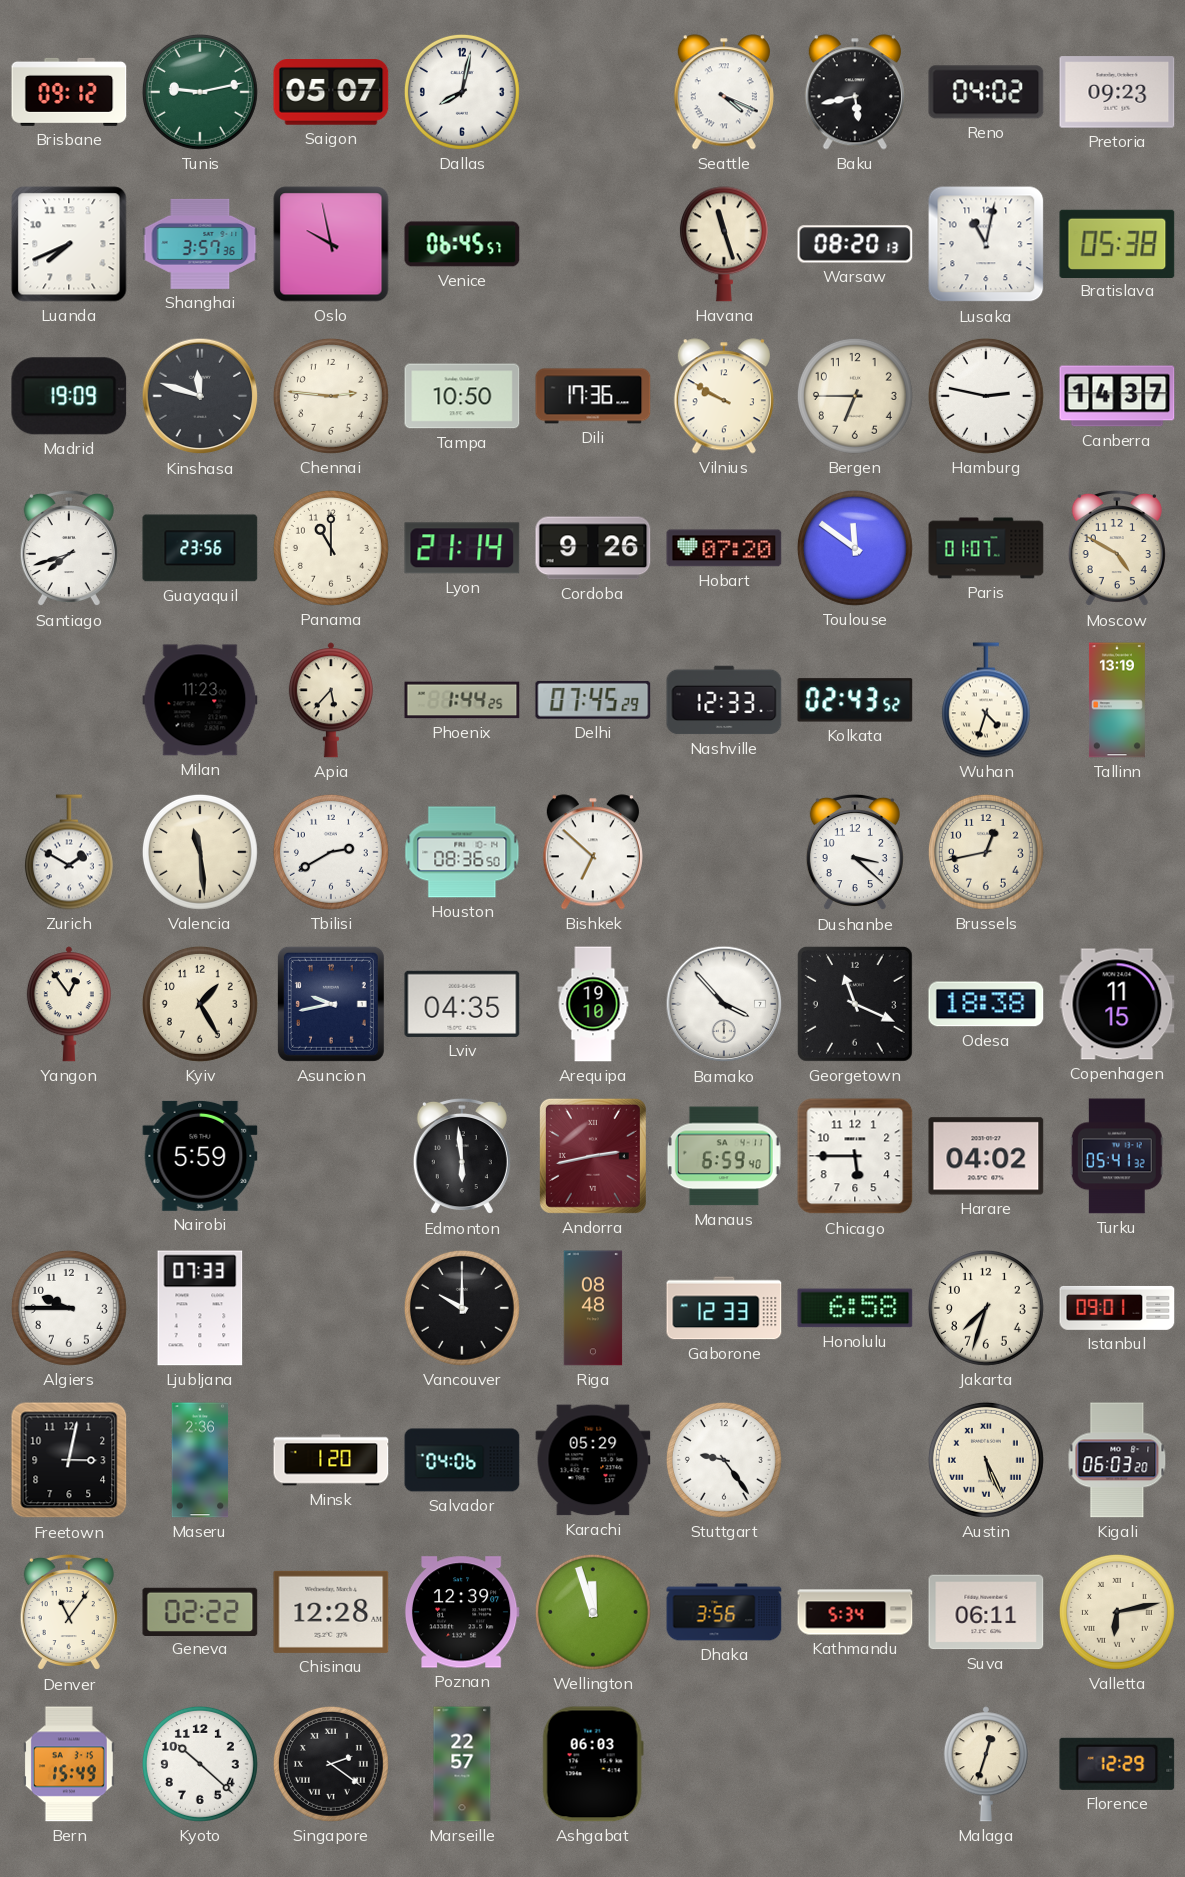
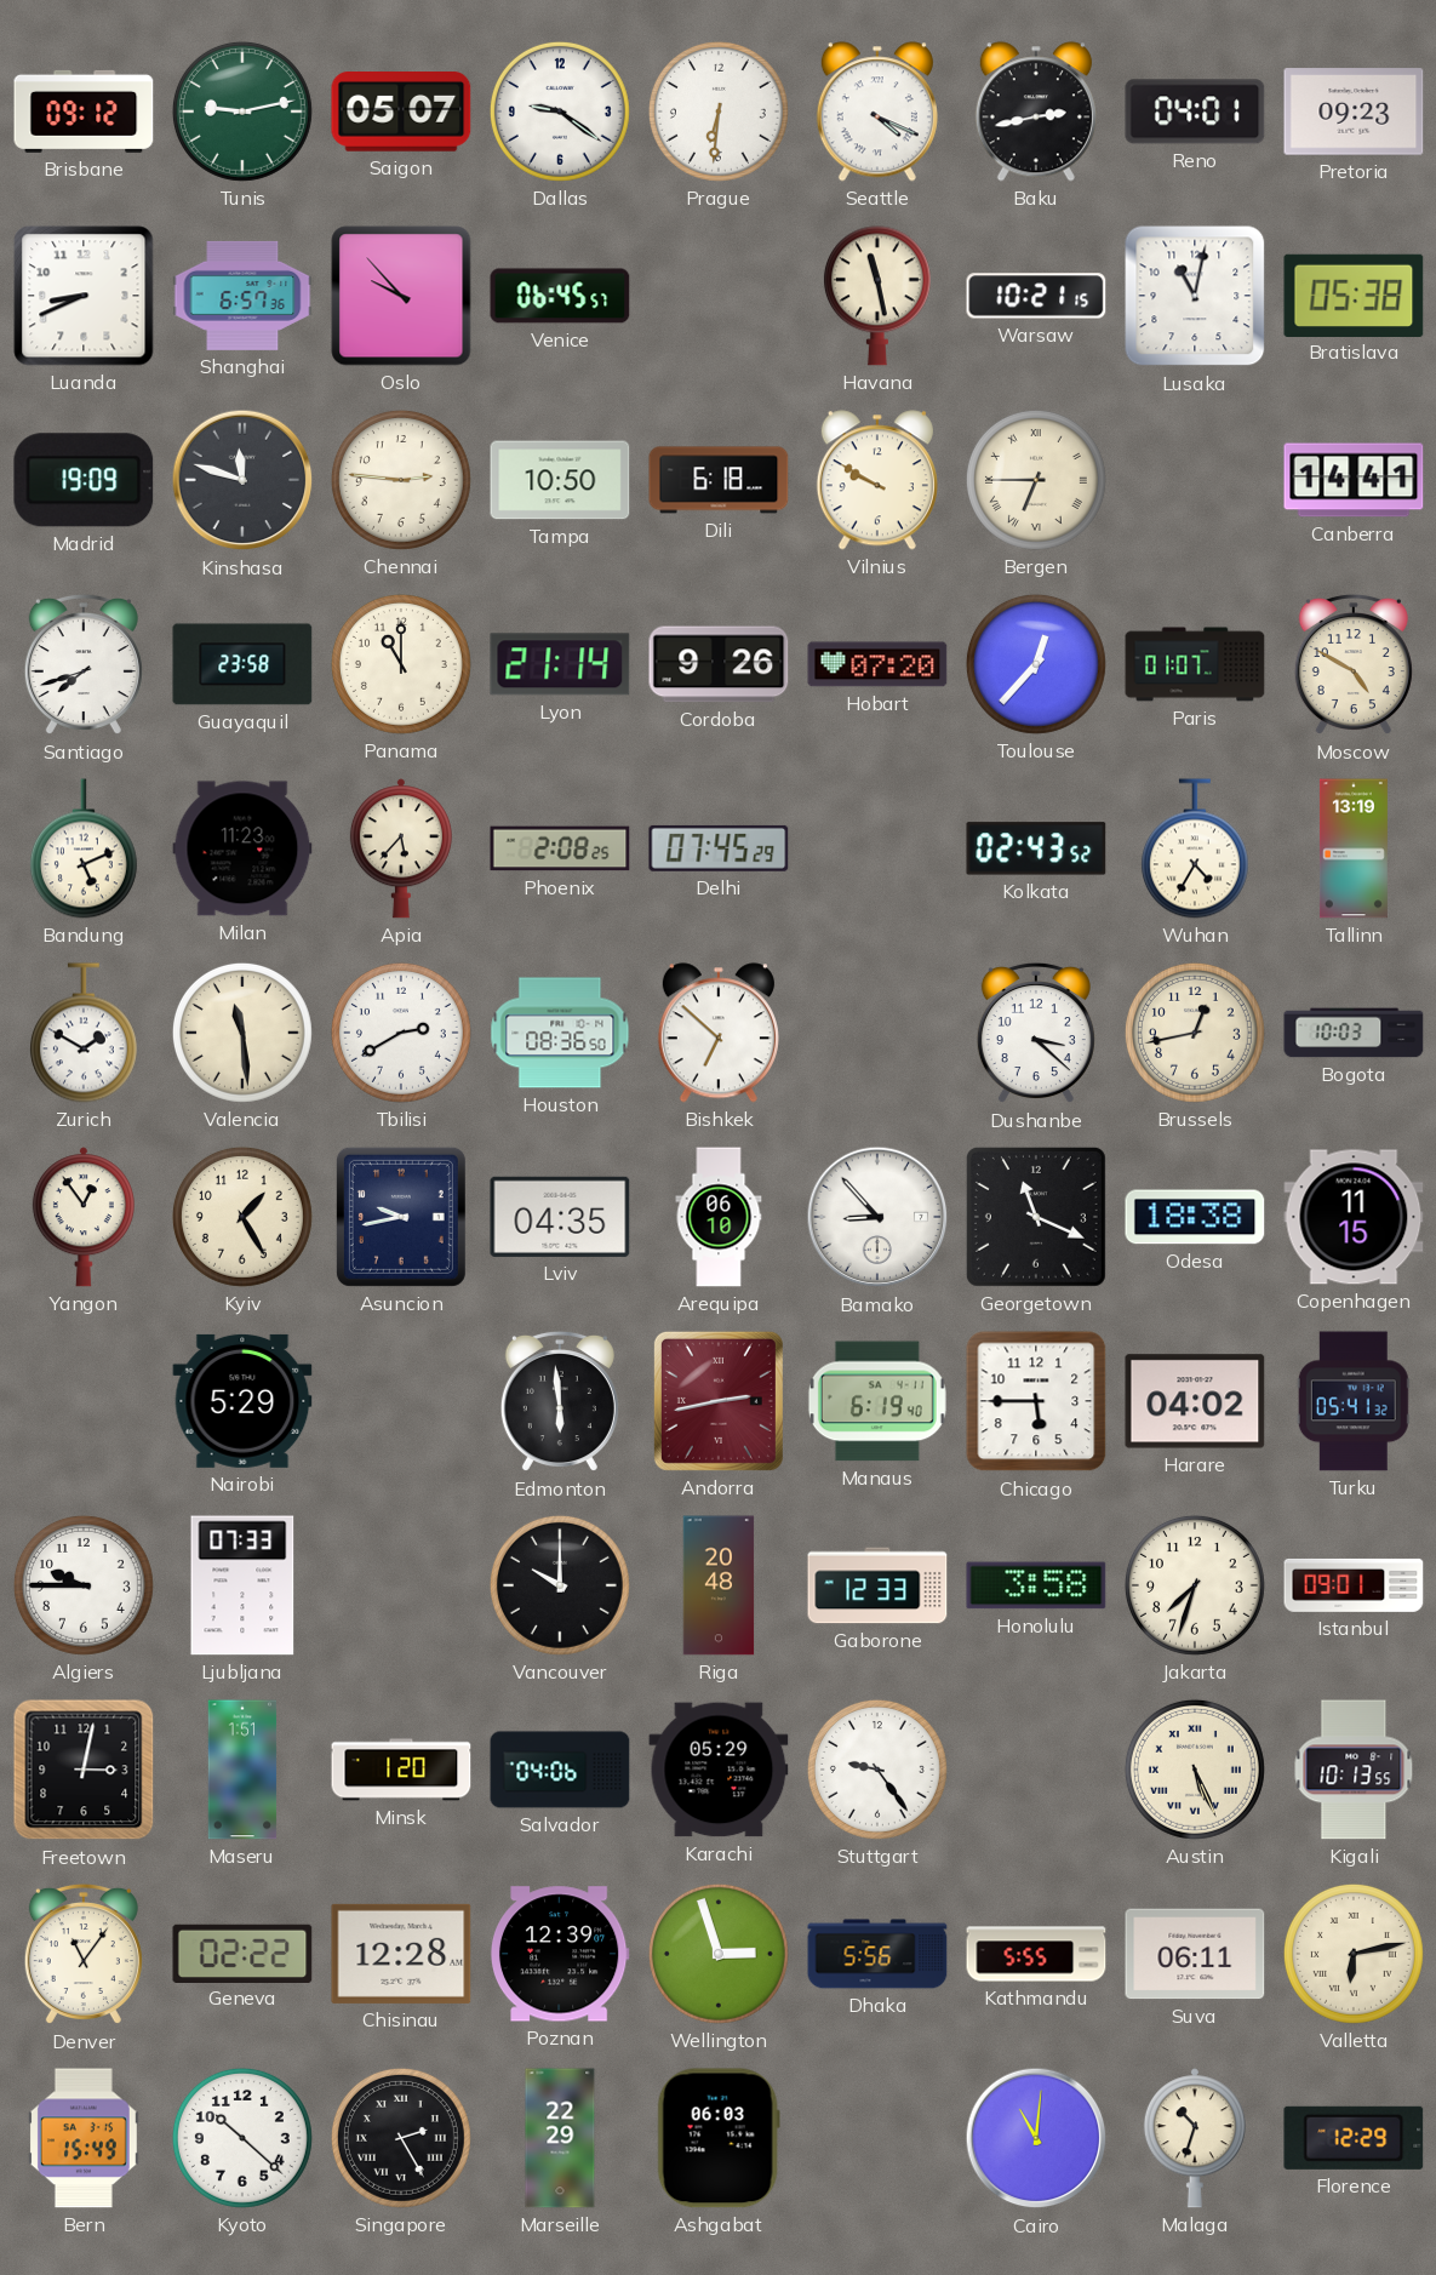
Dallas: 8:02 -> 9:21 (560, 112)
Prague: none -> 6:31 (719, 112)
Baku: 5:43 -> 2:43 (1036, 112)
Reno: 04:02 -> 04:01 (1195, 112)
Luanda: 7:41 -> 8:41 (84, 296)
Shanghai: 3:57 -> 6:57 (242, 296)
Oslo: 9:58 -> 9:53 (401, 296)
Havana: 11:27 -> 11:28 (877, 296)
Warsaw: 08:20 -> 10:21 (1036, 296)
Dili: 17:36 -> 6:18 (719, 480)
Bergen numerals: Arabic -> Roman (1036, 480)
Hamburg: 2:47 -> none (986, 396)
Canberra: 14:37 -> 14:41 (1354, 480)
Guayaquil: 23:56 -> 23:58 (242, 664)
Toulouse: 11:51 -> 12:37 (1036, 664)
Bandung: none -> 5:11 (84, 848)
Phoenix: 1:44 -> 2:08 (560, 848)
Nashville: 12:33 -> none (724, 700)
Wuhan: 4:33 -> 4:35 (1195, 848)
Bogota: none -> 10:03 (1354, 1033)
Arequipa: 19:10 -> 06:10 (719, 1217)
Bamako: 3:53 -> 8:53 (877, 1217)
Nairobi: 5:59 -> 5:29 (242, 1401)
Manaus: 6:59 -> 6:19 (877, 1401)
Riga: 08:48 -> 20:48 (719, 1585)
Honolulu: 6:58 -> 3:58 (1036, 1585)
Maseru: 2:36 -> 1:51 (242, 1770)
Kigali: 06:03 -> 10:13 (1354, 1770)
Wellington: 11:57 -> 2:57 (719, 1954)
Dhaka: 3:56 -> 5:56 (877, 1954)
Kathmandu: 5:34 -> 5:55 (1036, 1954)
Singapore: 2:21 -> 2:25 (401, 2138)
Marseille: 22:57 -> 22:29 (560, 2138)
Cairo: none -> 11:01 (1036, 2138)
Malaga: 12:33 -> 10:33 (1195, 2138)
